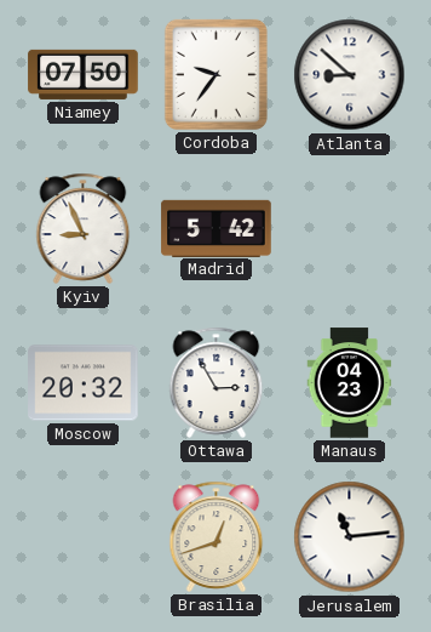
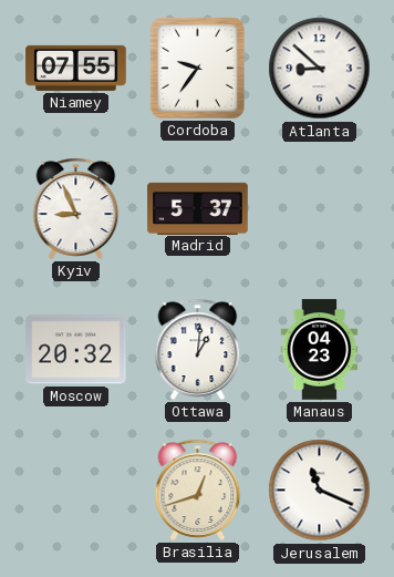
Niamey: 07:50 -> 07:55 (76, 68)
Madrid: 5:42 -> 5:37 (198, 208)
Ottawa: 2:55 -> 1:01 (198, 349)
Jerusalem: 11:14 -> 11:19 (320, 491)
